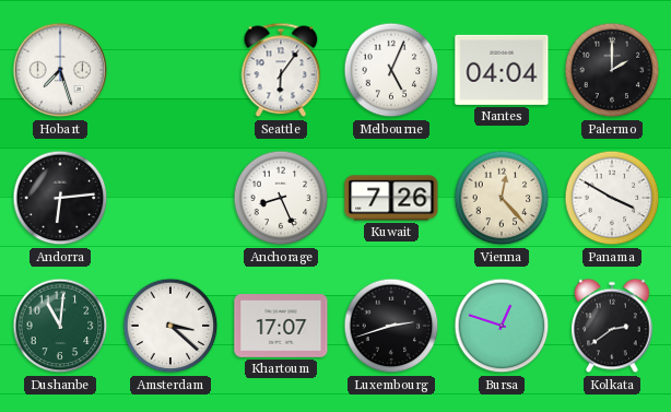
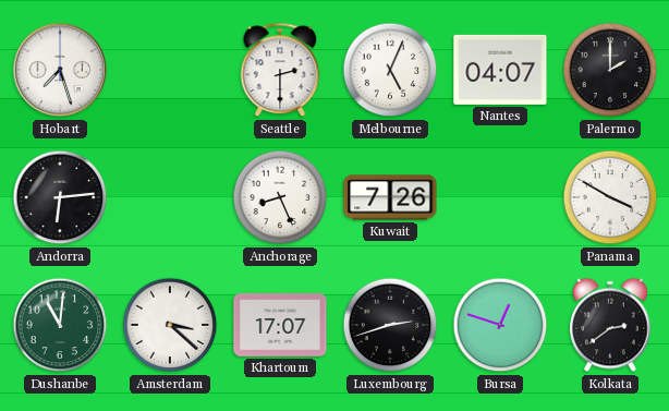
Seattle: 6:06 -> 2:30 (280, 70)
Nantes: 04:04 -> 04:07 (500, 70)
Vienna: 12:23 -> none (502, 198)
